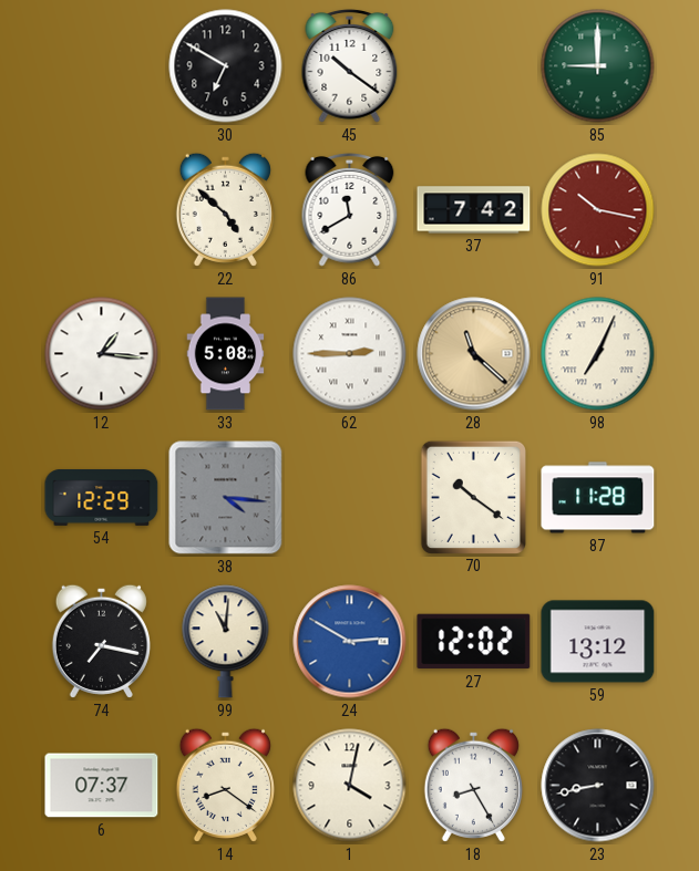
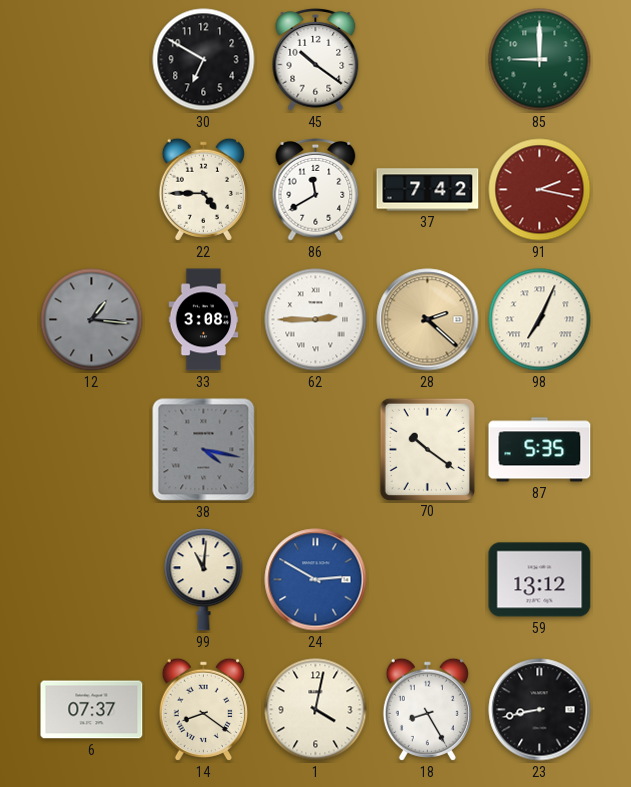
22: 4:52 -> 4:45 (203, 189)
91: 10:17 -> 2:17 (540, 190)
12 dial: white -> grey (92, 320)
33: 5:08 -> 3:08 (204, 320)
28: 11:22 -> 2:22 (428, 320)
54: 12:29 -> none (102, 497)
38: 4:16 -> 4:17 (204, 450)
87: 11:28 -> 5:35 (540, 450)
74: 7:17 -> none (101, 641)
27: 12:02 -> none (474, 642)
